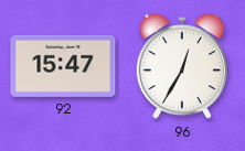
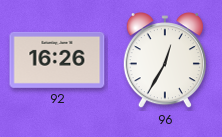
92: 15:47 -> 16:26 (57, 60)
